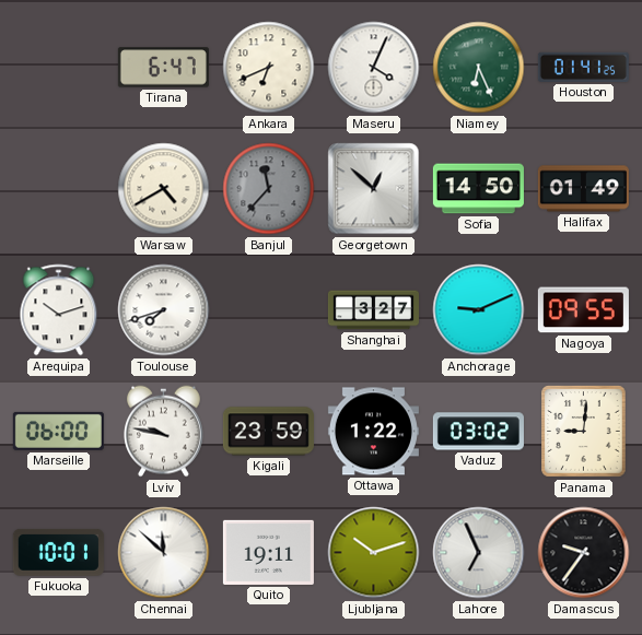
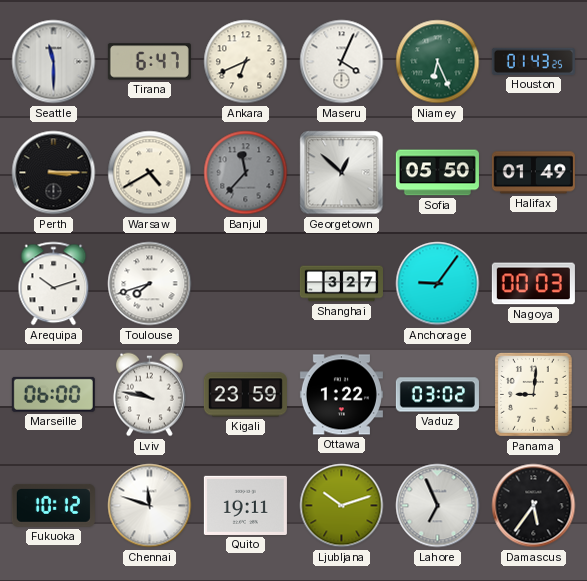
Seattle: none -> 11:30 (54, 62)
Houston: 01:41 -> 01:43 (533, 61)
Perth: none -> 3:15 (54, 173)
Sofia: 14:50 -> 05:50 (437, 173)
Anchorage: 9:11 -> 9:06 (438, 284)
Nagoya: 09:55 -> 00:03 (533, 284)
Fukuoka: 10:01 -> 10:12 (53, 505)
Chennai: 11:52 -> 11:48 (150, 506)
Damascus: 9:36 -> 5:36 (534, 506)
